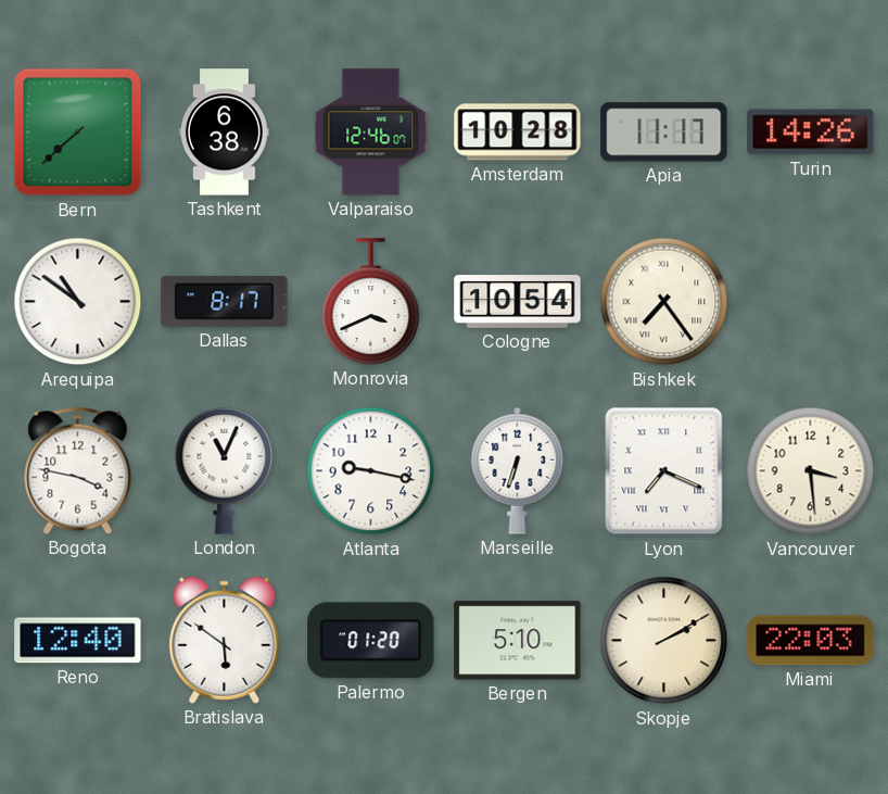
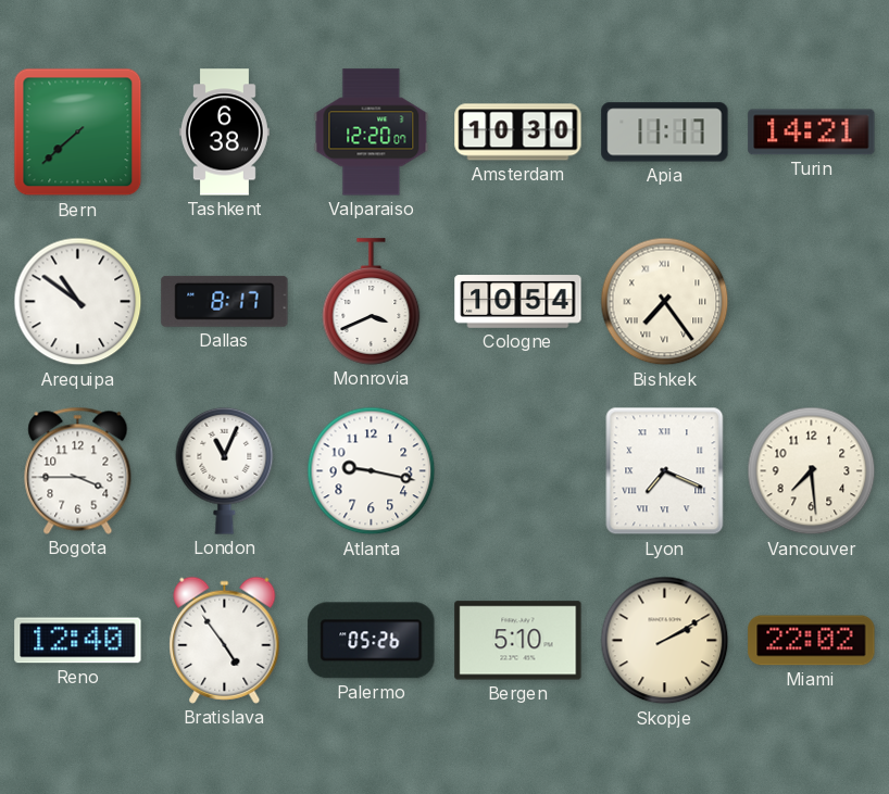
Valparaiso: 12:46 -> 12:20 (372, 133)
Amsterdam: 10:28 -> 10:30 (518, 133)
Turin: 14:26 -> 14:21 (812, 133)
Bogota: 3:47 -> 3:45 (78, 470)
Marseille: 6:33 -> none (518, 470)
Vancouver: 3:29 -> 7:29 (812, 471)
Bratislava: 5:51 -> 4:54 (225, 640)
Palermo: 01:20 -> 05:26 (372, 641)
Miami: 22:03 -> 22:02 (812, 641)
